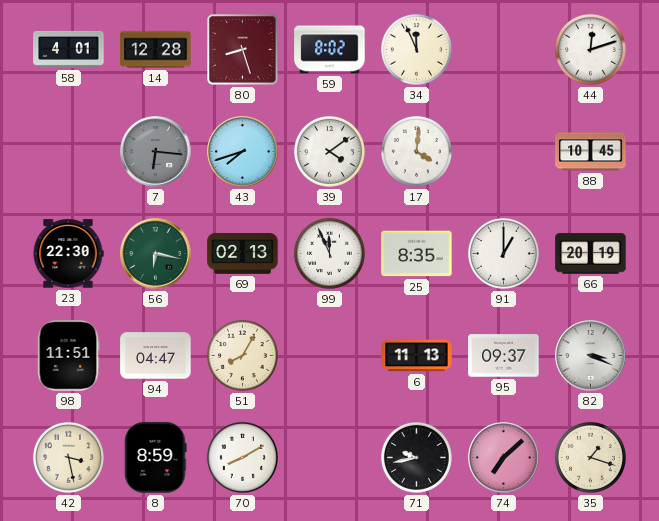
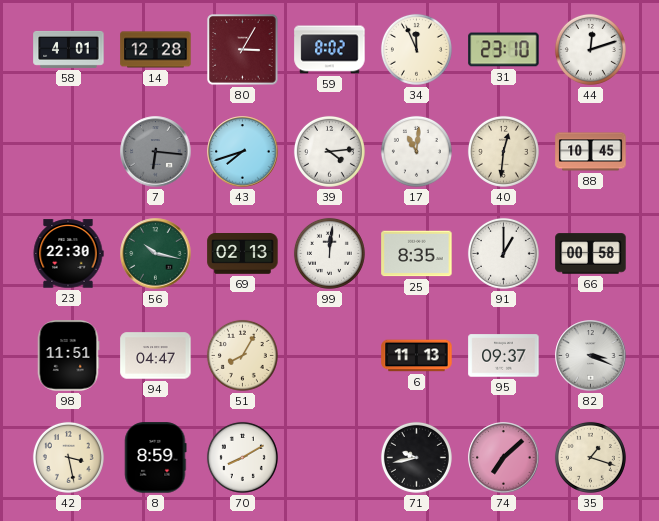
80: 8:27 -> 3:05 (243, 50)
31: none -> 23:10 (504, 50)
39: 4:09 -> 4:14 (329, 151)
17: 4:01 -> 11:01 (416, 151)
40: none -> 12:31 (503, 151)
56: 6:17 -> 10:17 (156, 254)
99: 11:56 -> 12:01 (329, 253)
66: 20:19 -> 00:58 (591, 254)
